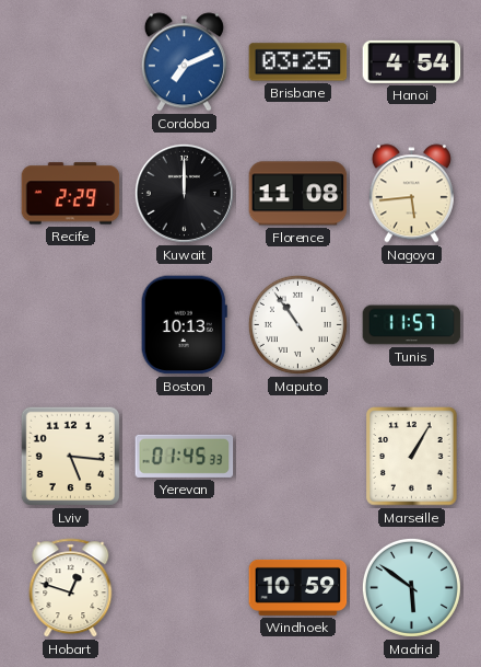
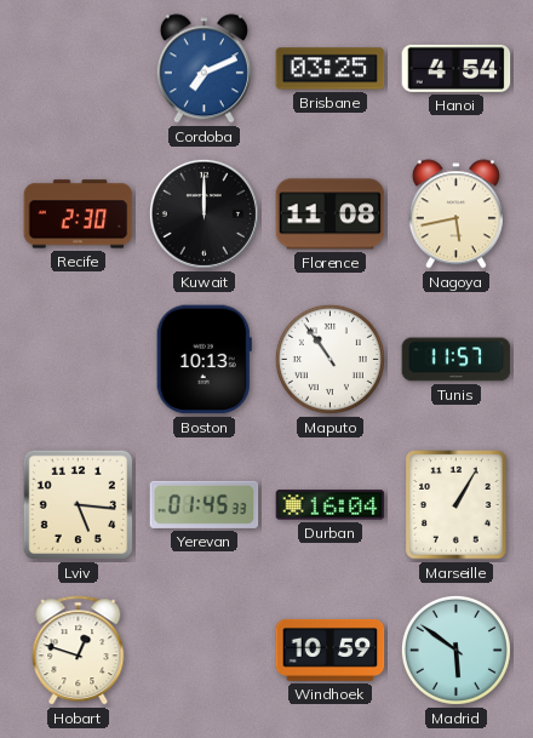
Recife: 2:29 -> 2:30 (79, 214)
Nagoya: 5:44 -> 5:43 (455, 214)
Durban: none -> 16:04 (331, 505)
